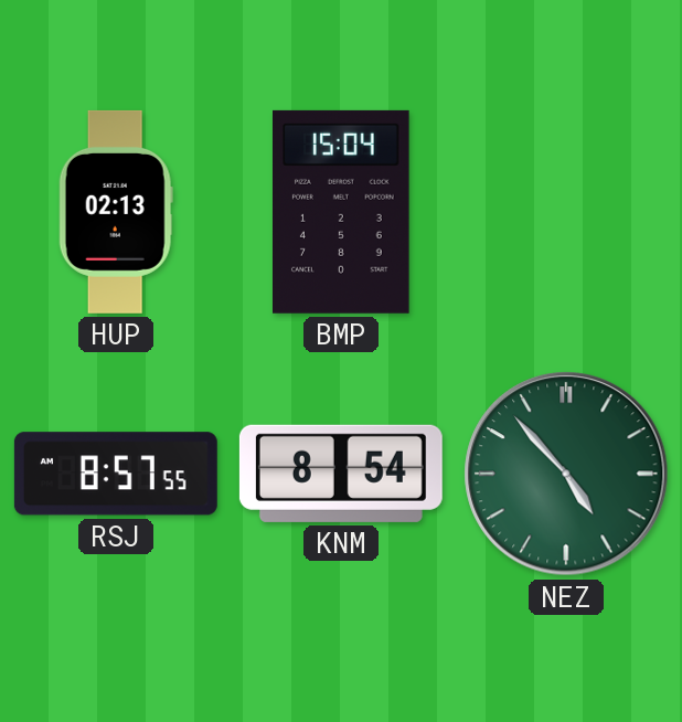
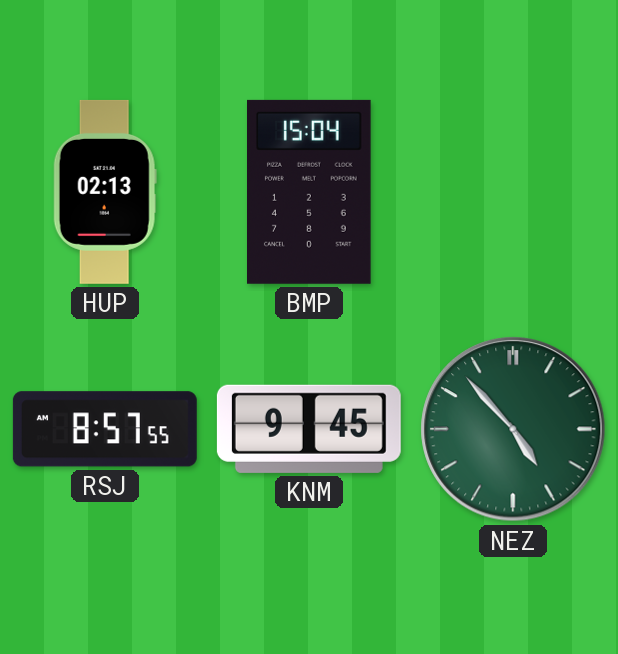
KNM: 8:54 -> 9:45 (309, 429)
